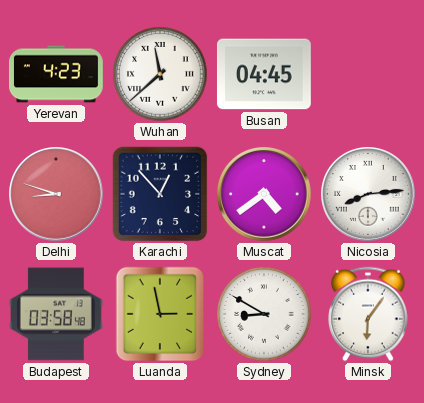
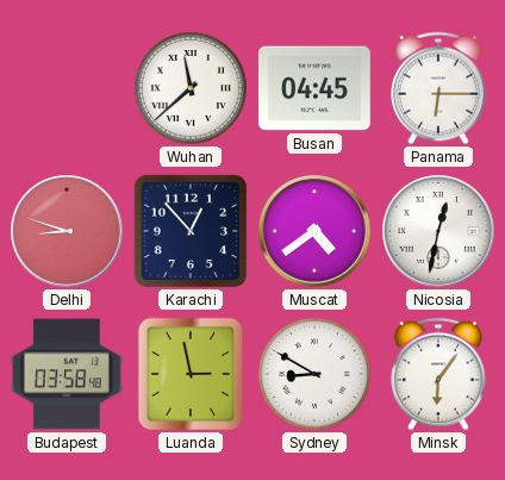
Yerevan: 4:23 -> none (56, 74)
Panama: none -> 6:15 (438, 88)
Nicosia: 8:14 -> 12:32 (439, 232)
